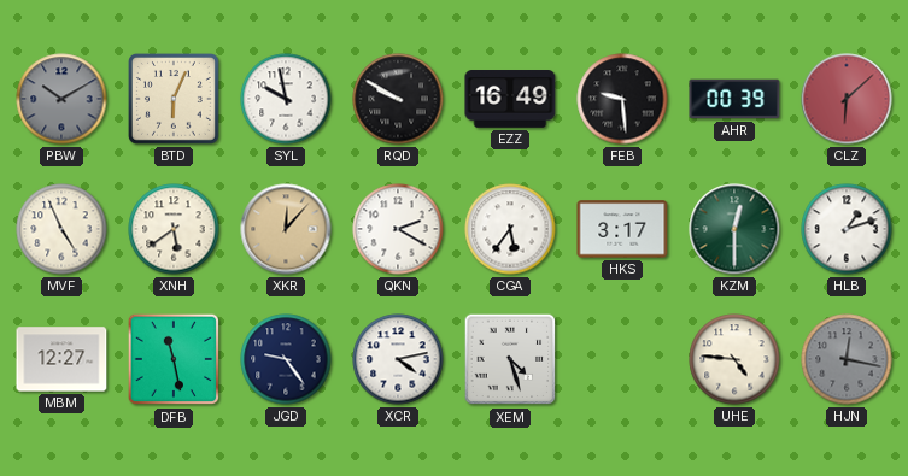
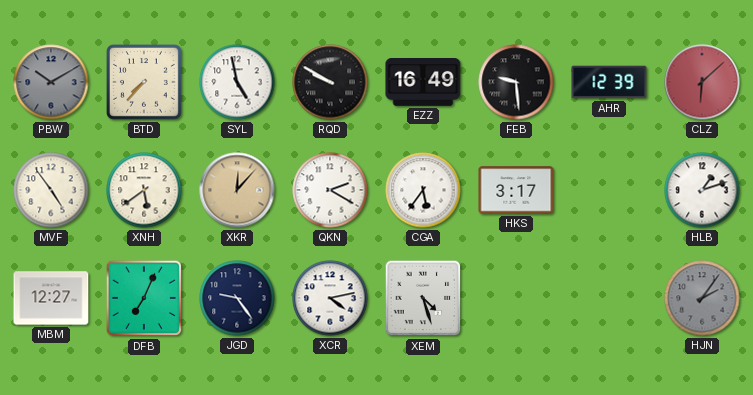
BTD: 6:04 -> 7:37 (145, 83)
SYL: 9:58 -> 4:58 (237, 82)
AHR: 00:39 -> 12:39 (609, 82)
MVF: 4:56 -> 4:54 (51, 190)
KZM: 12:30 -> none (734, 229)
DFB: 11:28 -> 7:04 (144, 298)
UHE: 4:46 -> none (734, 359)
HJN: 12:17 -> 2:06 (702, 298)
